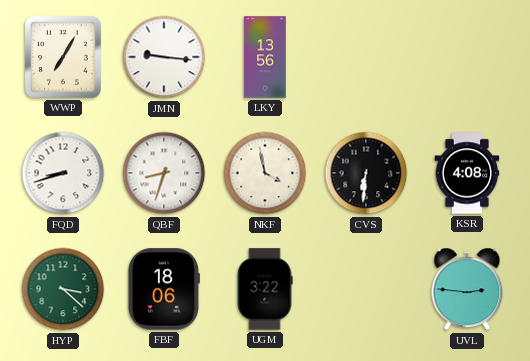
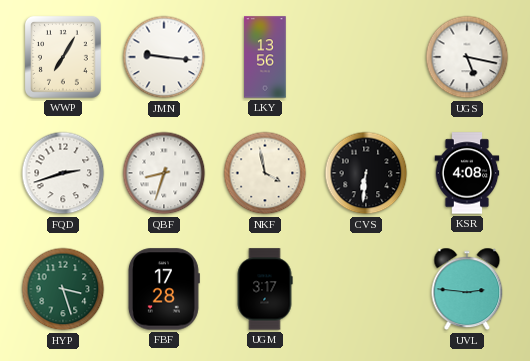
UGS: none -> 5:17 (467, 57)
FQD: 8:42 -> 2:42 (63, 173)
HYP: 3:22 -> 3:27 (63, 289)
FBF: 18:06 -> 17:28 (163, 289)
UGM: 3:22 -> 3:17 (265, 289)
